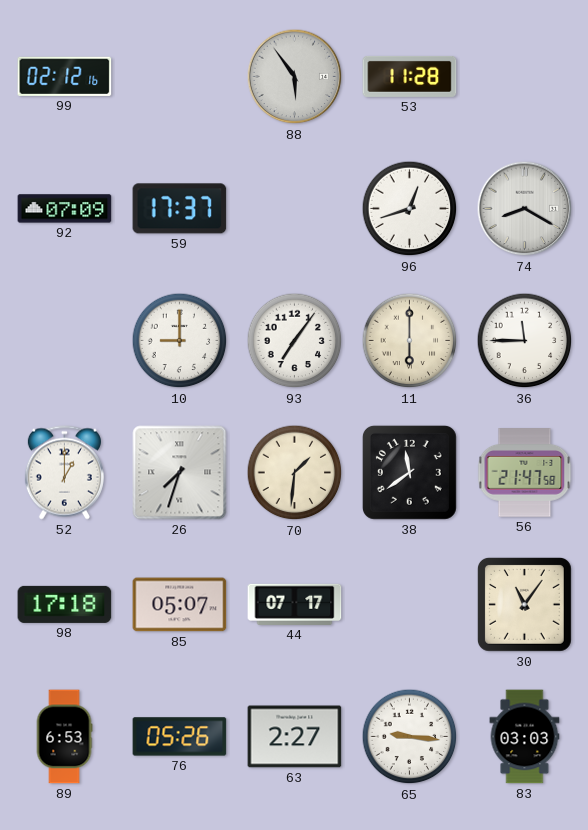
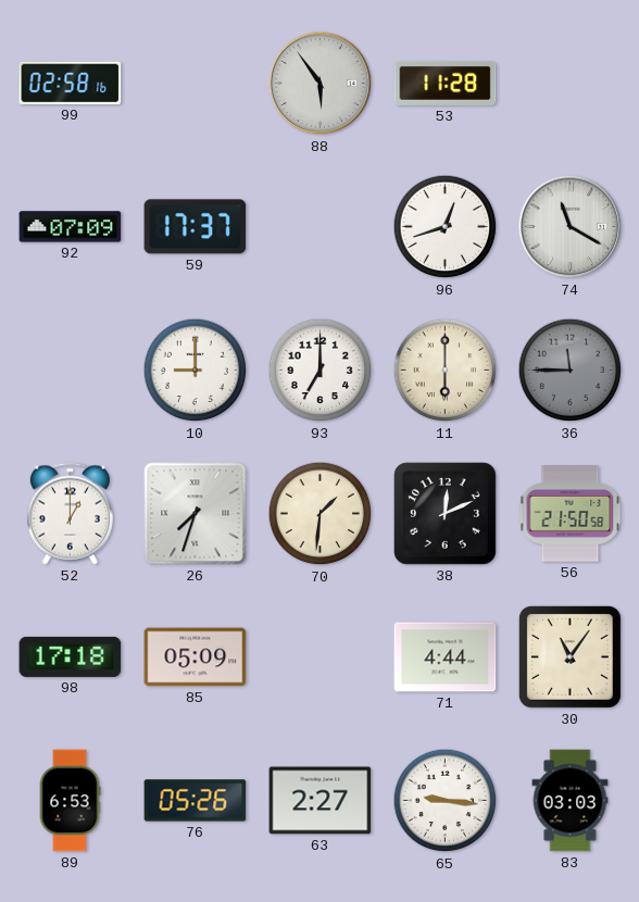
99: 02:12 -> 02:58 (71, 83)
74: 8:20 -> 11:20 (571, 227)
93: 7:06 -> 7:00 (321, 371)
36 dial: white -> grey (571, 371)
38: 11:39 -> 12:11 (444, 513)
56: 21:47 -> 21:50 (571, 514)
85: 05:07 -> 05:09 (196, 657)
44: 07:17 -> none (295, 604)
71: none -> 4:44 (446, 657)
